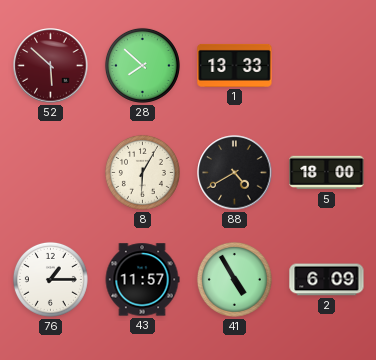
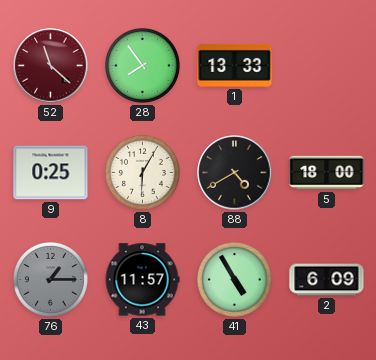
52: 5:52 -> 11:22 (51, 66)
28: 7:52 -> 7:54 (142, 65)
9: none -> 0:25 (51, 173)
76 dial: white -> grey (50, 279)
